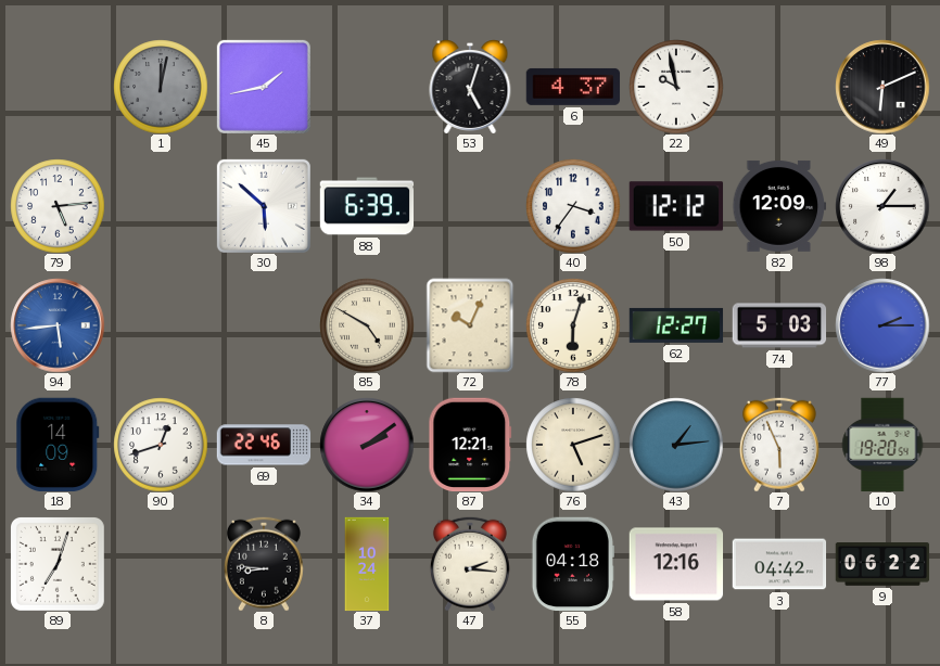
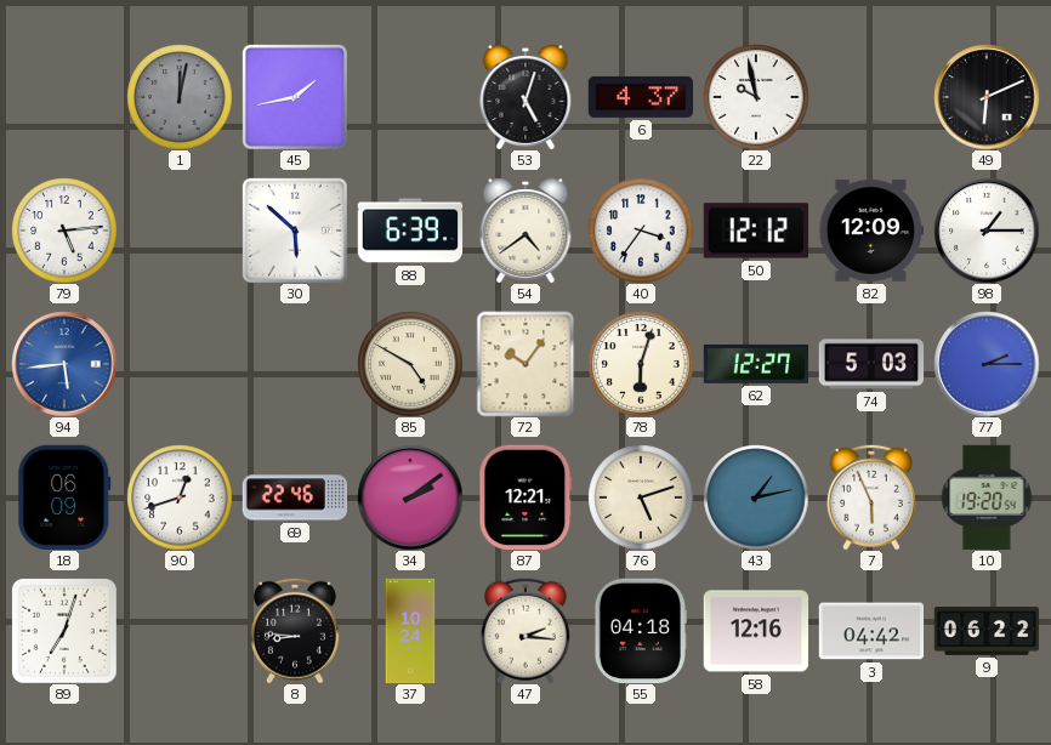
54: none -> 4:39 (525, 231)
72: 10:04 -> 10:06 (525, 364)
18: 14:09 -> 06:09 (64, 496)
43: 1:14 -> 1:13 (756, 497)
